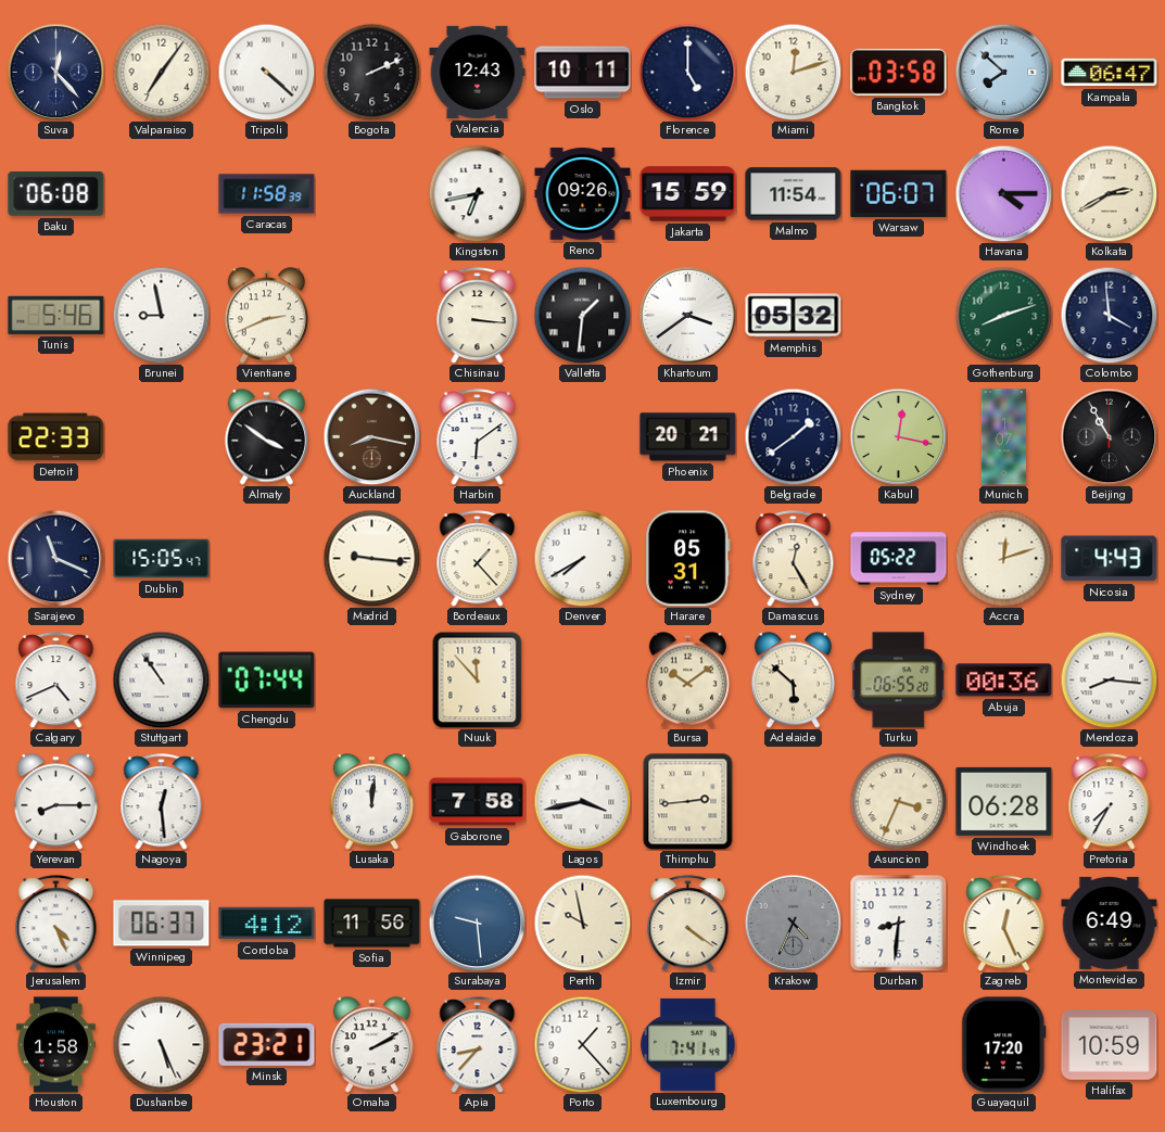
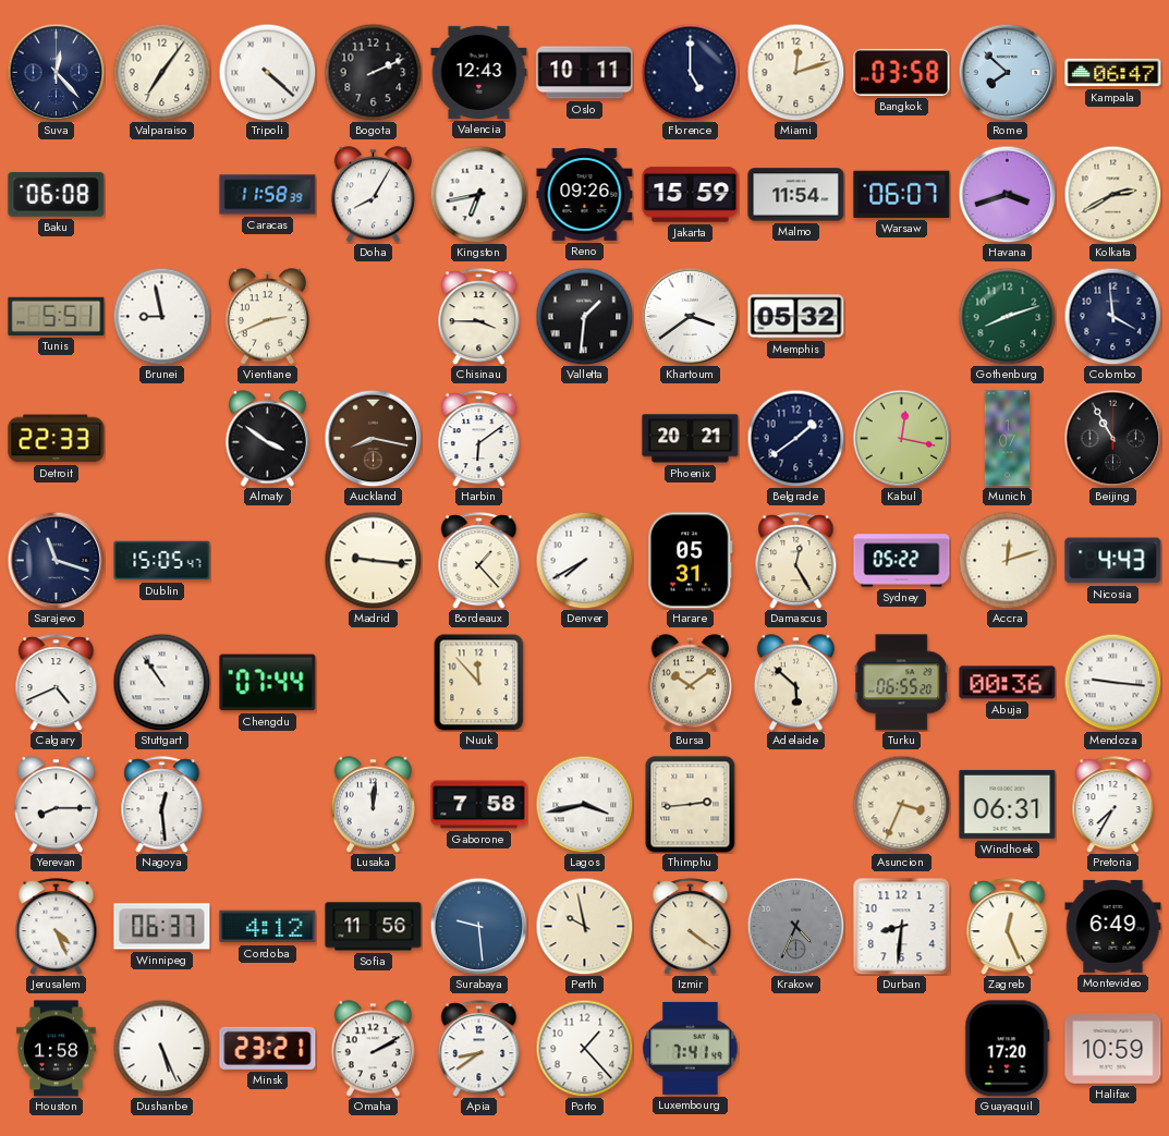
Doha: none -> 8:05 (373, 195)
Havana: 4:15 -> 3:42 (1007, 194)
Tunis: 5:46 -> 5:51 (57, 316)
Chisinau: 3:16 -> 3:45 (479, 317)
Sarajevo: 11:19 -> 11:18 (56, 560)
Mendoza: 8:16 -> 9:16 (1112, 682)
Windhoek: 06:28 -> 06:31 (1008, 804)
Apia: 8:37 -> 8:39 (479, 1049)
